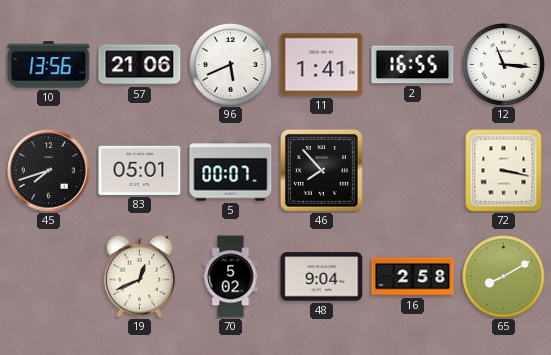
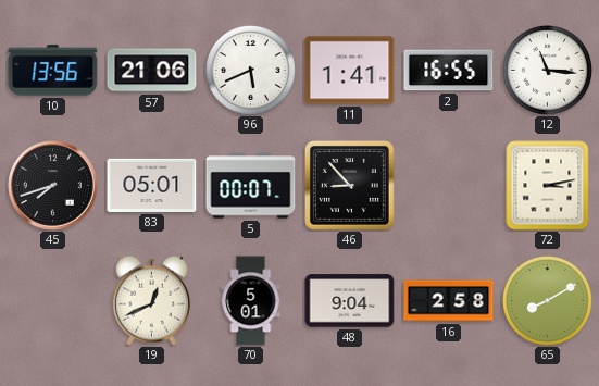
46: 7:53 -> 8:53 (349, 185)
72: 3:17 -> 3:13 (548, 186)
70: 5:02 -> 5:01 (251, 301)
